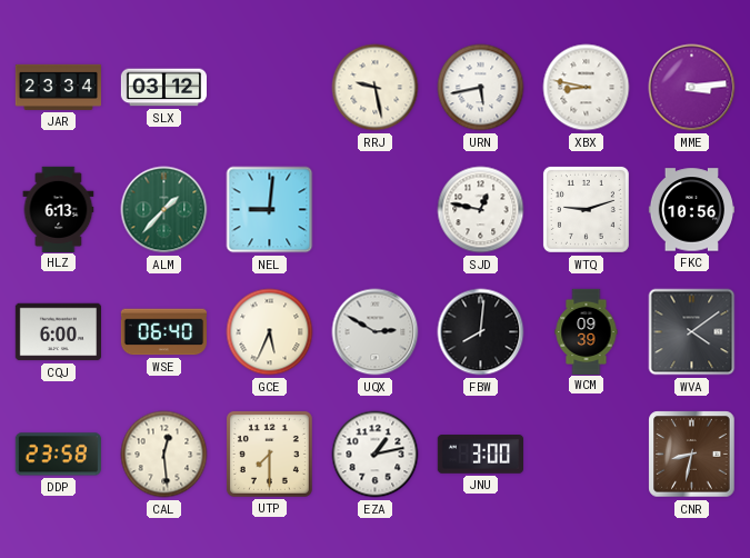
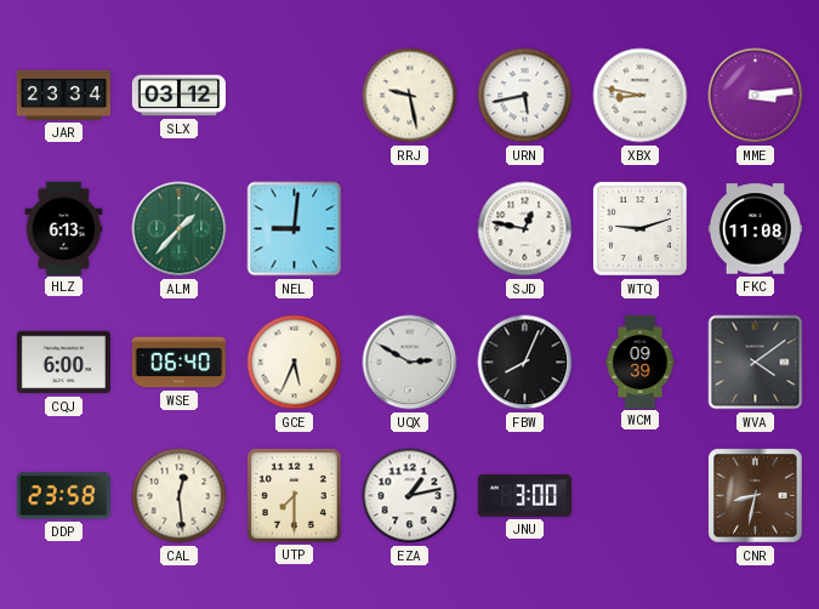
FKC: 10:56 -> 11:08 (755, 229)
FBW: 8:01 -> 8:04 (525, 363)
